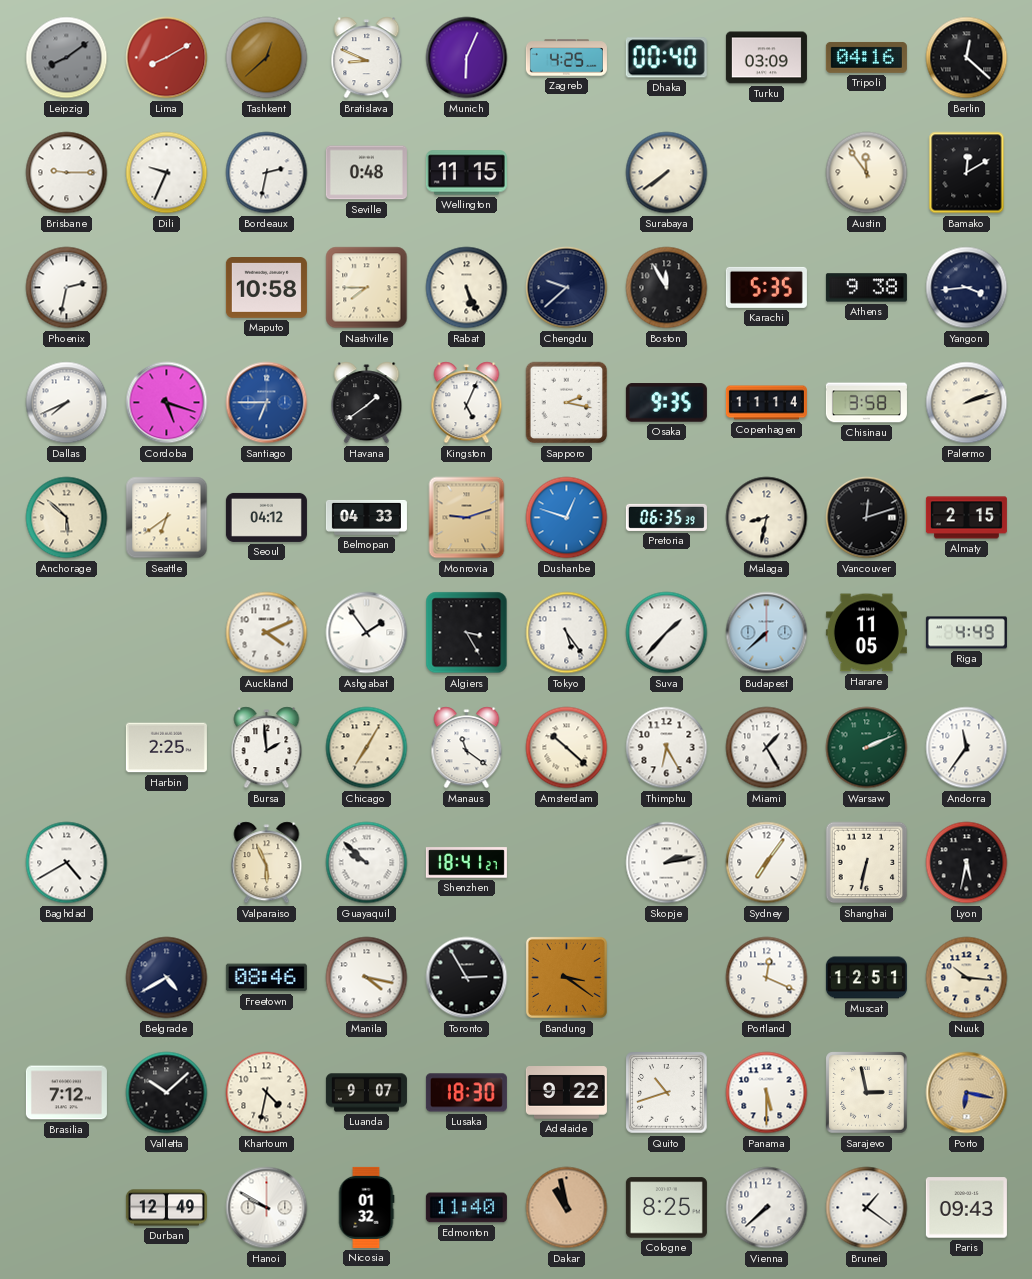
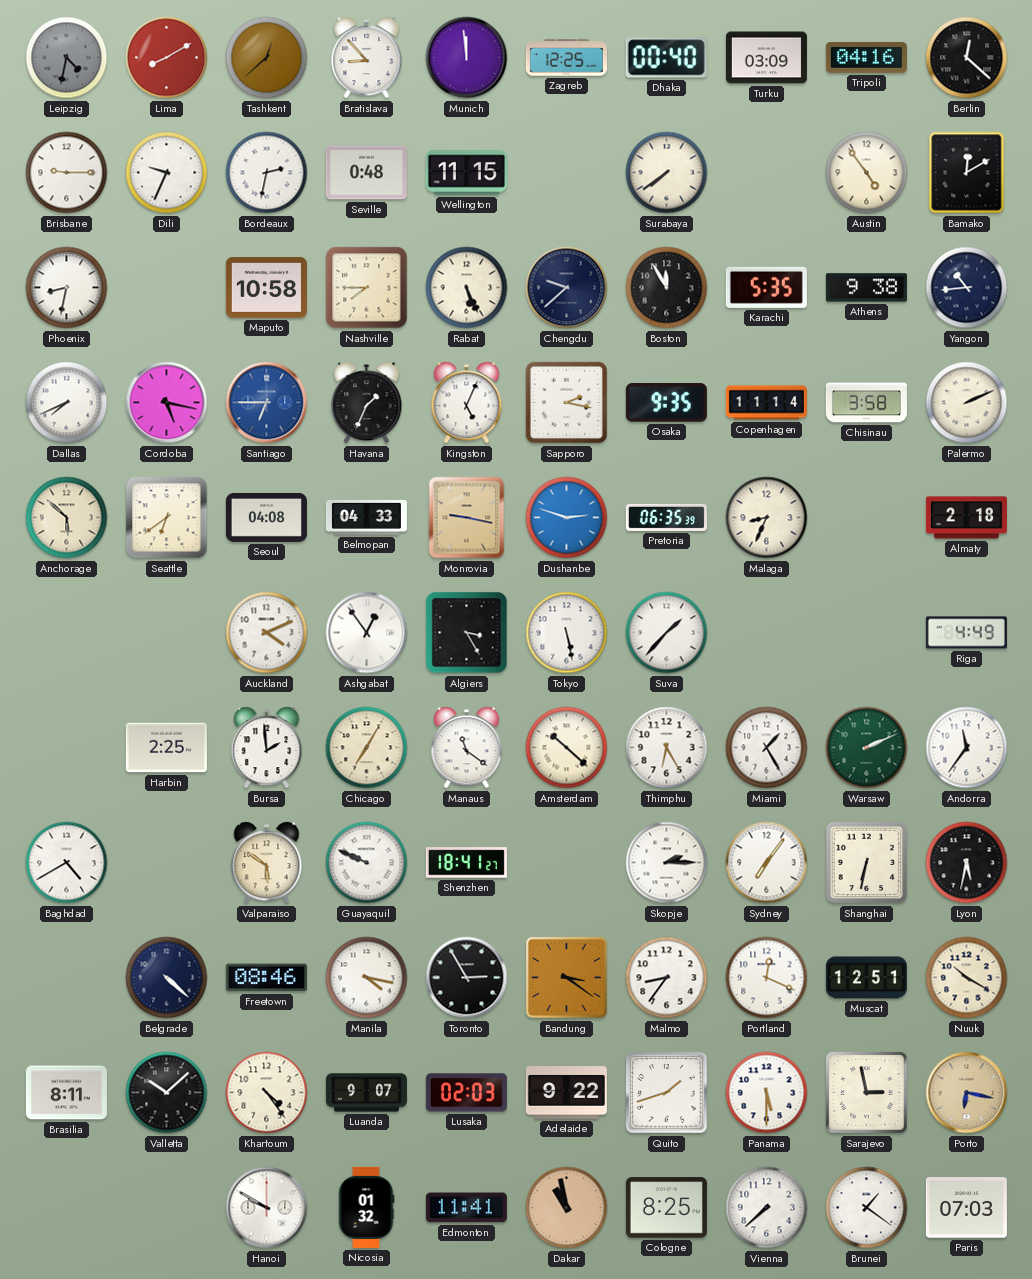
Leipzig: 8:09 -> 4:32 (67, 58)
Bratislava: 8:49 -> 8:53 (367, 58)
Munich: 6:04 -> 11:59 (467, 58)
Zagreb: 4:25 -> 12:25 (566, 58)
Austin: 11:54 -> 4:54 (867, 173)
Phoenix: 2:32 -> 8:32 (67, 288)
Yangon: 3:44 -> 10:44 (967, 288)
Cordoba: 5:18 -> 5:17 (167, 403)
Havana: 1:39 -> 1:34 (367, 403)
Palermo: 2:12 -> 2:11 (967, 403)
Seoul: 04:12 -> 04:08 (266, 517)
Monrovia: 9:12 -> 9:17 (467, 518)
Dushanbe: 12:48 -> 2:48 (567, 518)
Malaga: 8:32 -> 8:34 (767, 518)
Vancouver: 12:12 -> none (867, 518)
Almaty: 2:15 -> 2:18 (966, 518)
Ashgabat: 1:54 -> 12:54 (367, 633)
Tokyo: 5:24 -> 5:28 (567, 633)
Budapest: 7:38 -> none (767, 633)
Harare: 11:05 -> none (866, 633)
Valparaiso: 5:56 -> 5:51 (267, 863)
Guayaquil: 9:52 -> 9:49 (367, 863)
Skopje: 2:13 -> 2:15 (667, 863)
Belgrade: 4:40 -> 4:22 (167, 978)
Malmo: none -> 8:36 (667, 978)
Nuuk: 10:16 -> 10:20 (967, 978)
Brasilia: 7:12 -> 8:11 (66, 1093)
Khartoum: 4:32 -> 4:24 (267, 1093)
Lusaka: 18:30 -> 02:03 (466, 1093)
Quito: 10:42 -> 1:42 (667, 1093)
Durban: 12:49 -> none (166, 1208)
Edmonton: 11:40 -> 11:41 (466, 1208)
Paris: 09:43 -> 07:03 (966, 1208)
